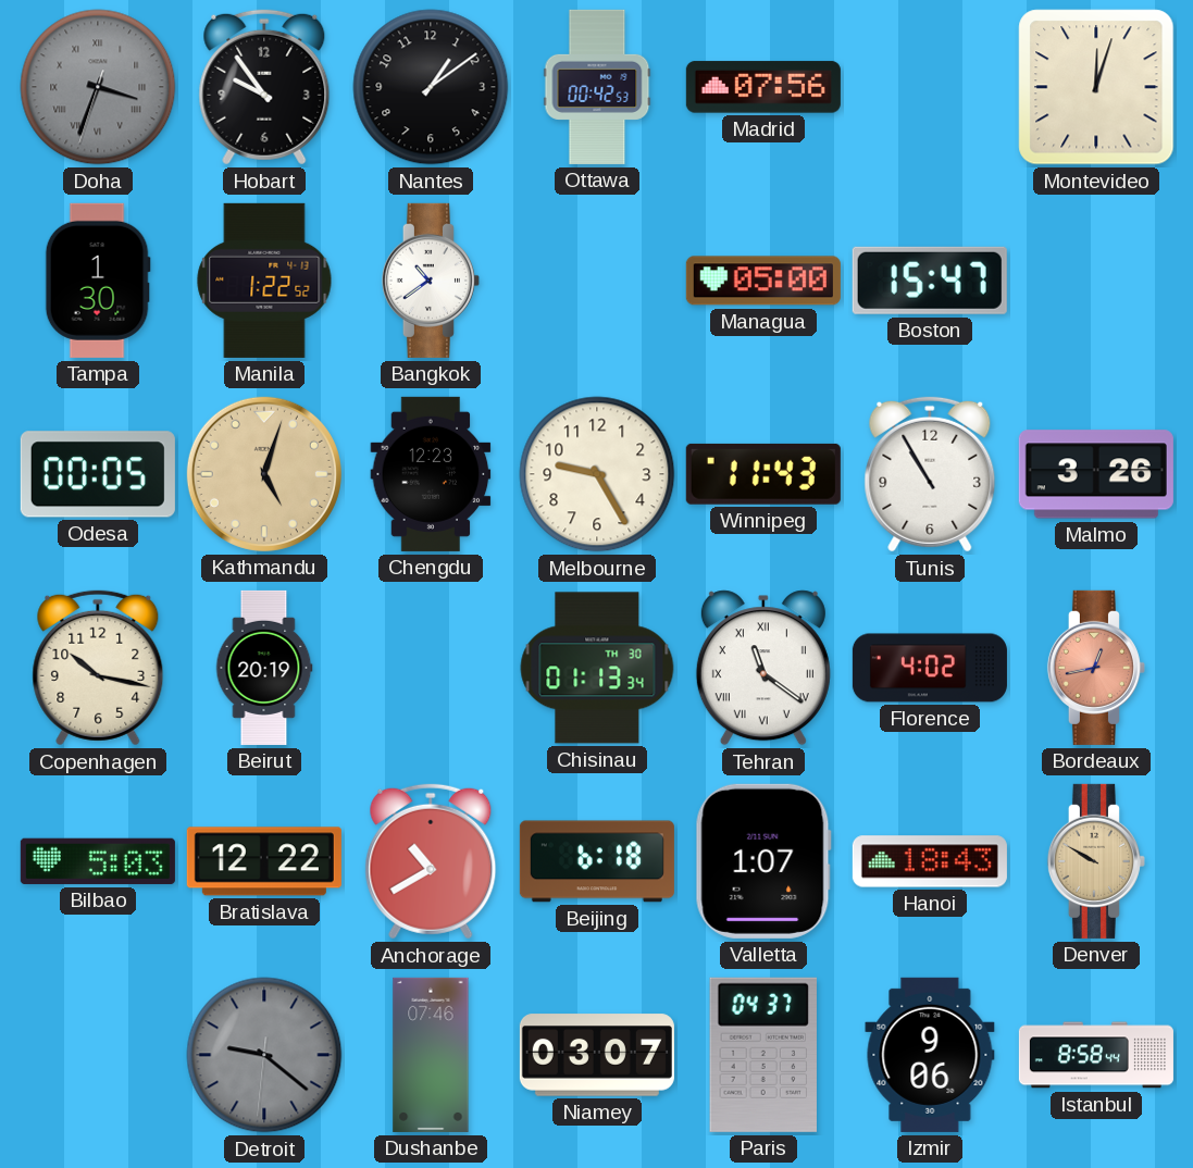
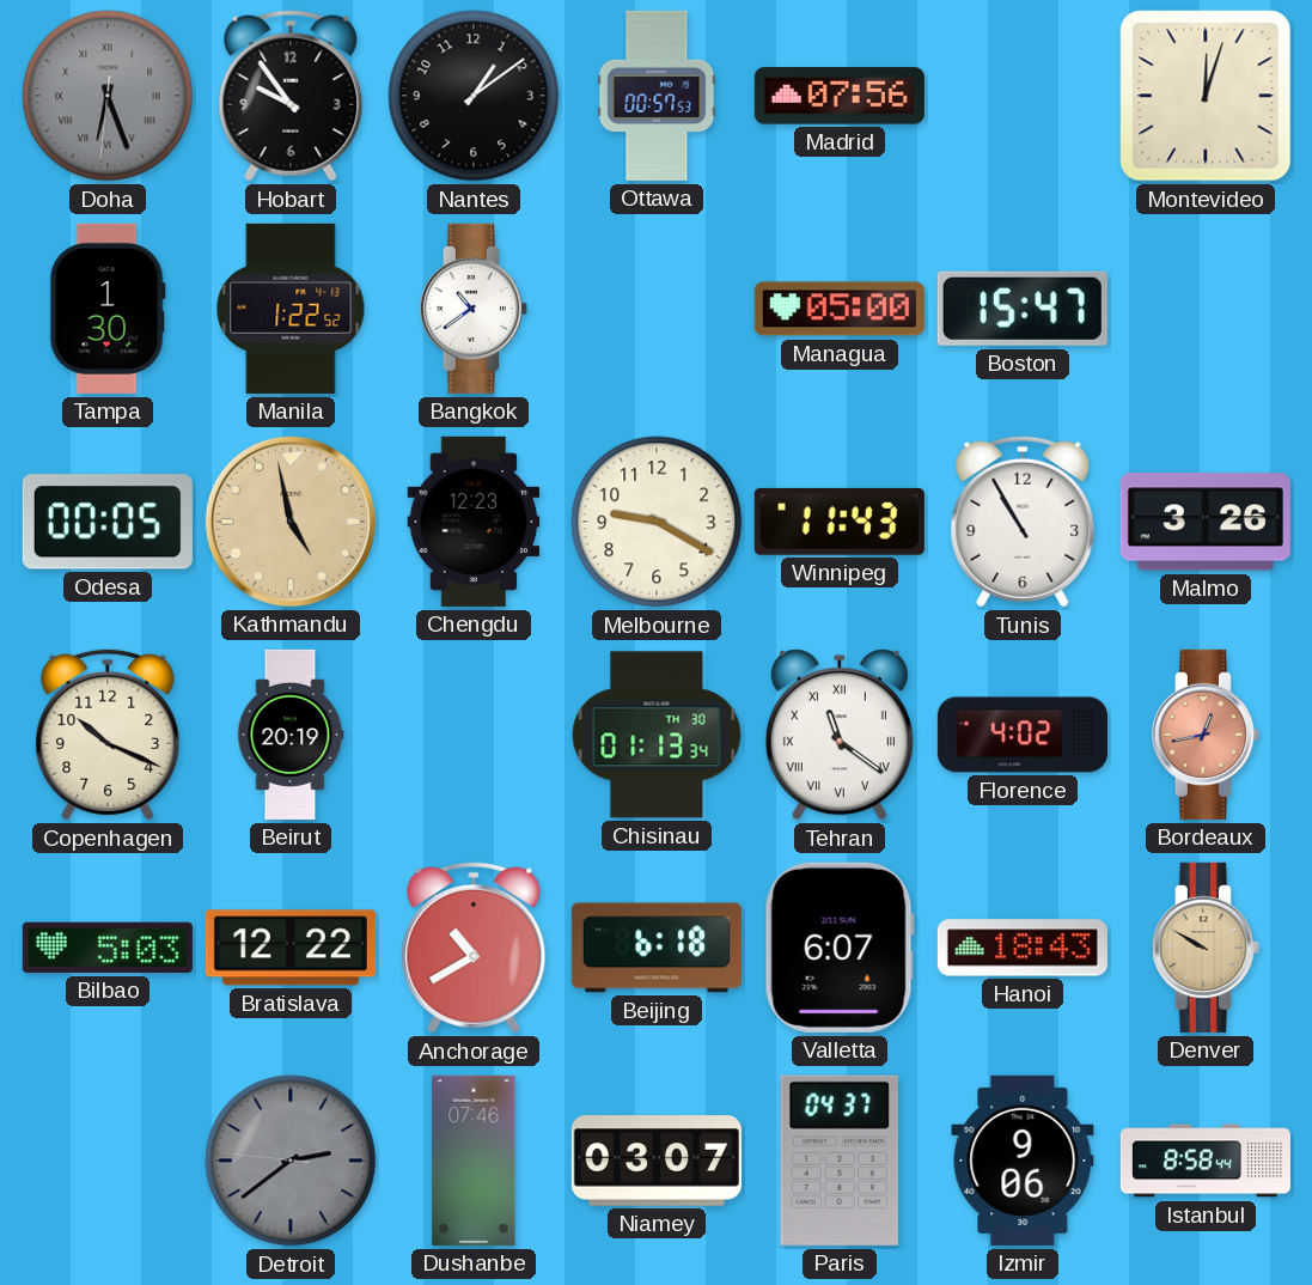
Doha: 3:33 -> 6:26 (108, 96)
Ottawa: 00:42 -> 00:57 (657, 96)
Kathmandu: 5:03 -> 4:58 (291, 522)
Melbourne: 9:25 -> 9:20 (657, 522)
Copenhagen: 10:17 -> 10:19 (108, 735)
Valletta: 1:07 -> 6:07 (840, 948)
Detroit: 9:21 -> 2:38 (291, 1161)
